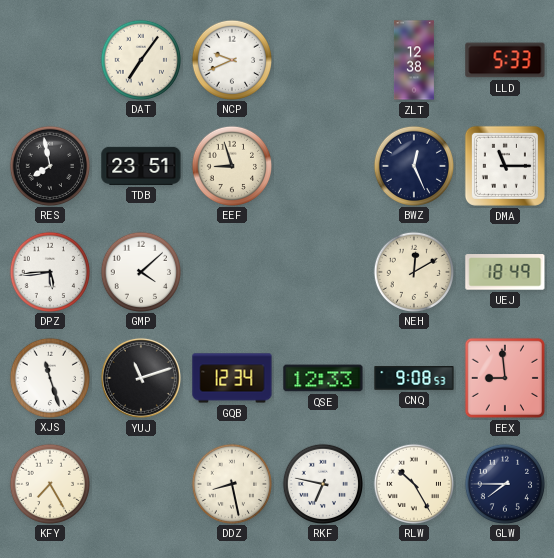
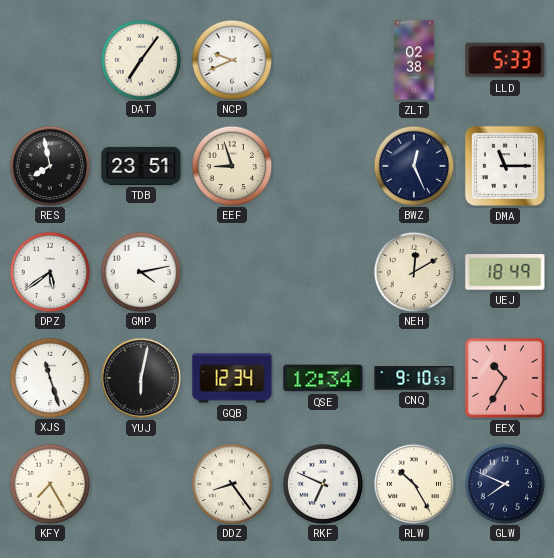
ZLT: 12:38 -> 02:38 (414, 60)
DPZ: 5:44 -> 5:39 (49, 271)
GMP: 4:08 -> 4:13 (140, 271)
YUJ: 11:12 -> 6:02 (141, 378)
QSE: 12:33 -> 12:34 (323, 378)
CNQ: 9:08 -> 9:10 (414, 378)
EEX: 8:59 -> 10:35 (505, 378)
DDZ: 8:28 -> 8:24 (231, 483)
RKF: 6:47 -> 6:49 (322, 483)
GLW: 7:45 -> 7:49 (504, 483)
